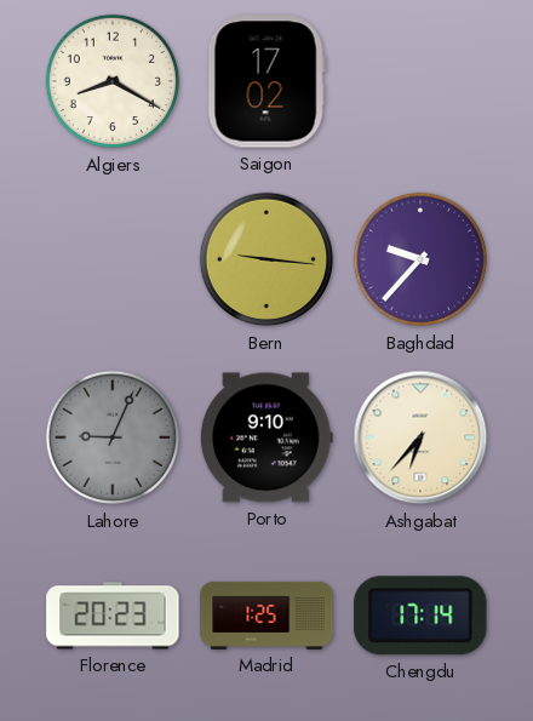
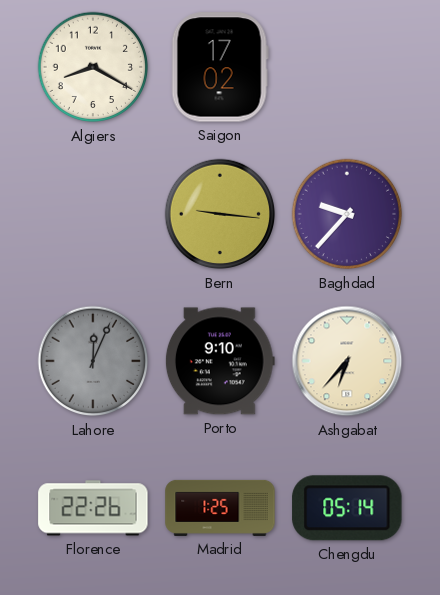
Lahore: 9:04 -> 12:04 (93, 361)
Florence: 20:23 -> 22:26 (93, 508)
Chengdu: 17:14 -> 05:14 (347, 508)
